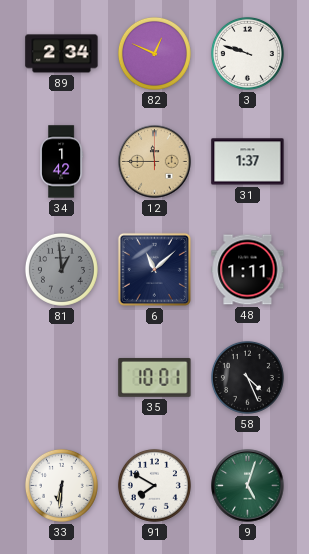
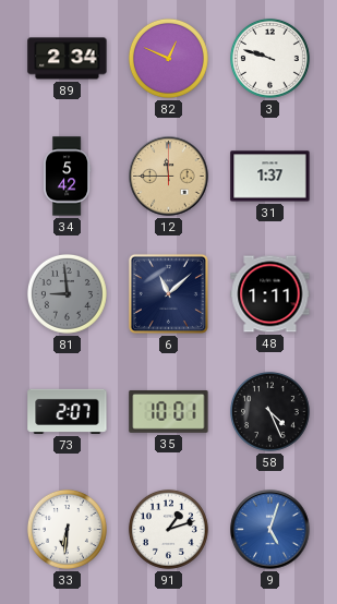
34: 1:42 -> 5:42 (67, 177)
81: 12:59 -> 8:59 (67, 293)
73: none -> 2:07 (68, 411)
91: 7:50 -> 1:12 (168, 529)
9 dial: green -> blue (270, 530)
